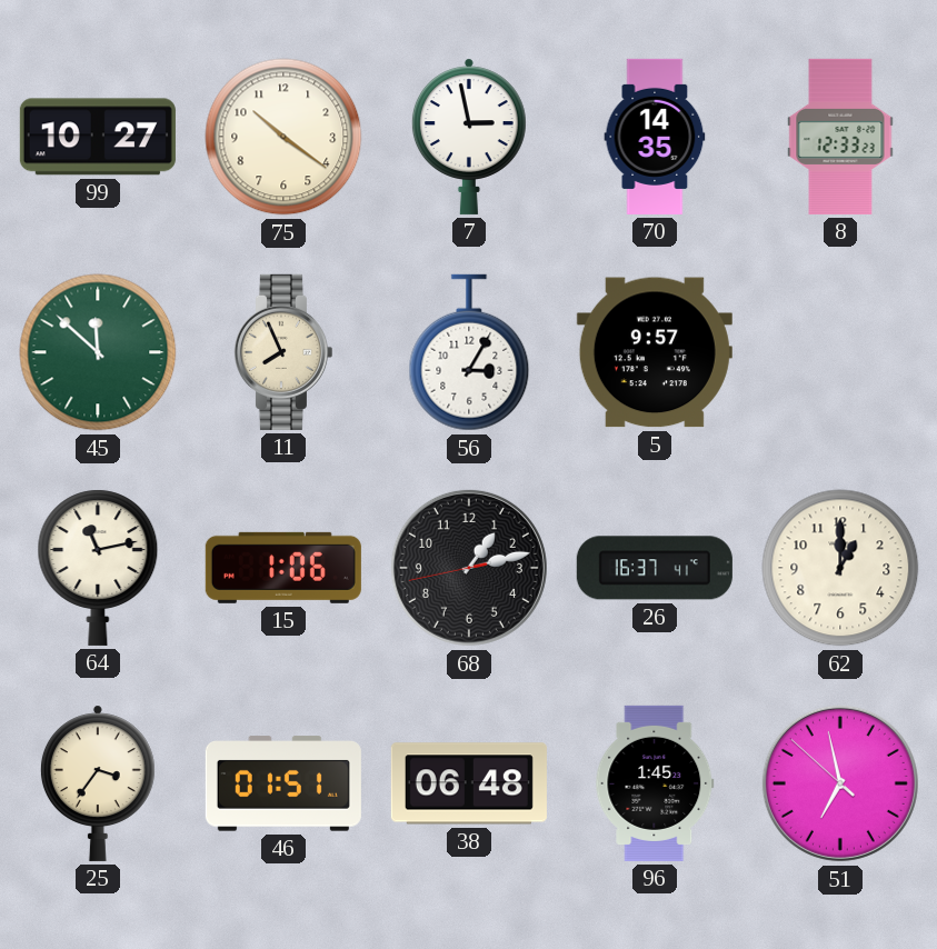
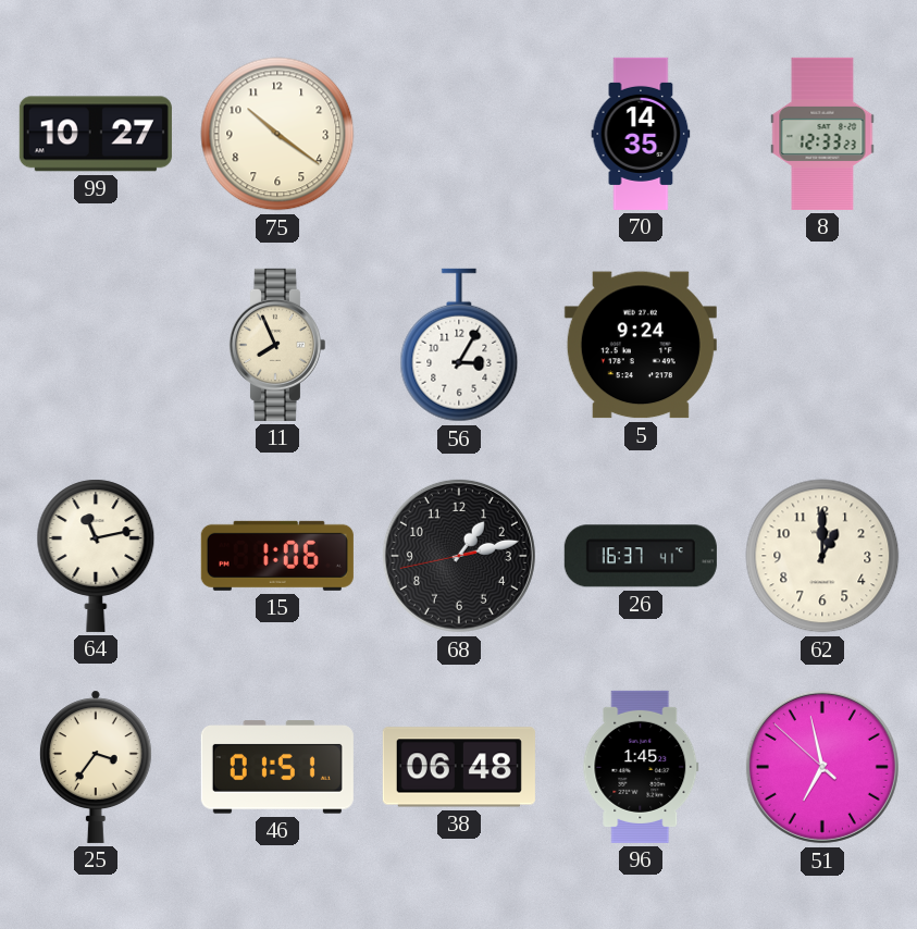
7: 2:58 -> none (469, 137)
45: 11:52 -> none (98, 352)
5: 9:57 -> 9:24 (641, 345)
